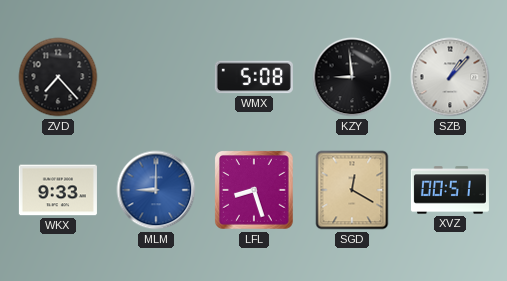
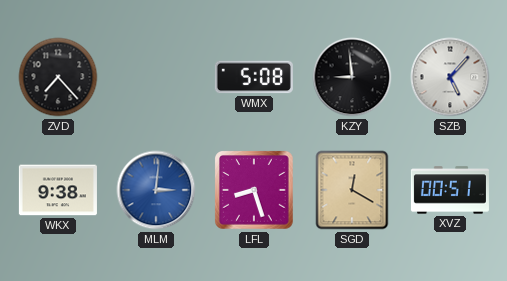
SZB: 1:07 -> 5:07 (450, 77)
WKX: 9:33 -> 9:38 (58, 190)
MLM: 9:00 -> 3:01 (156, 190)
